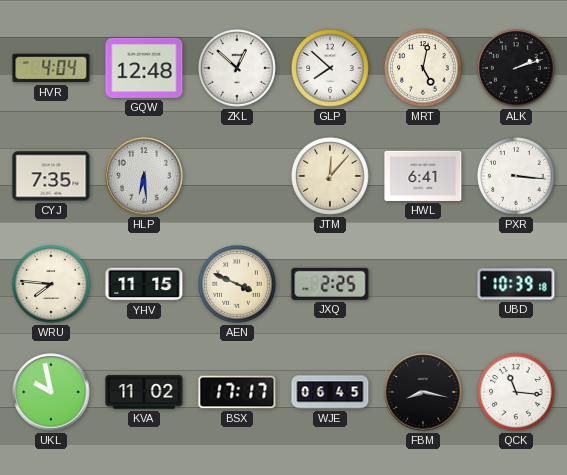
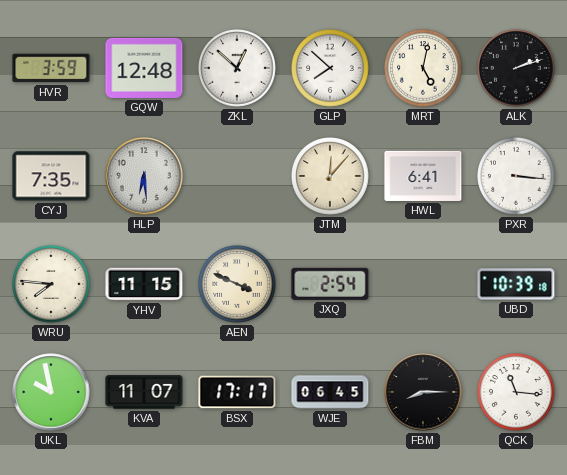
HVR: 4:04 -> 3:59 (51, 68)
JXQ: 2:25 -> 2:54 (330, 284)
KVA: 11:02 -> 11:07 (144, 392)
FBM: 8:17 -> 8:15 (423, 392)
